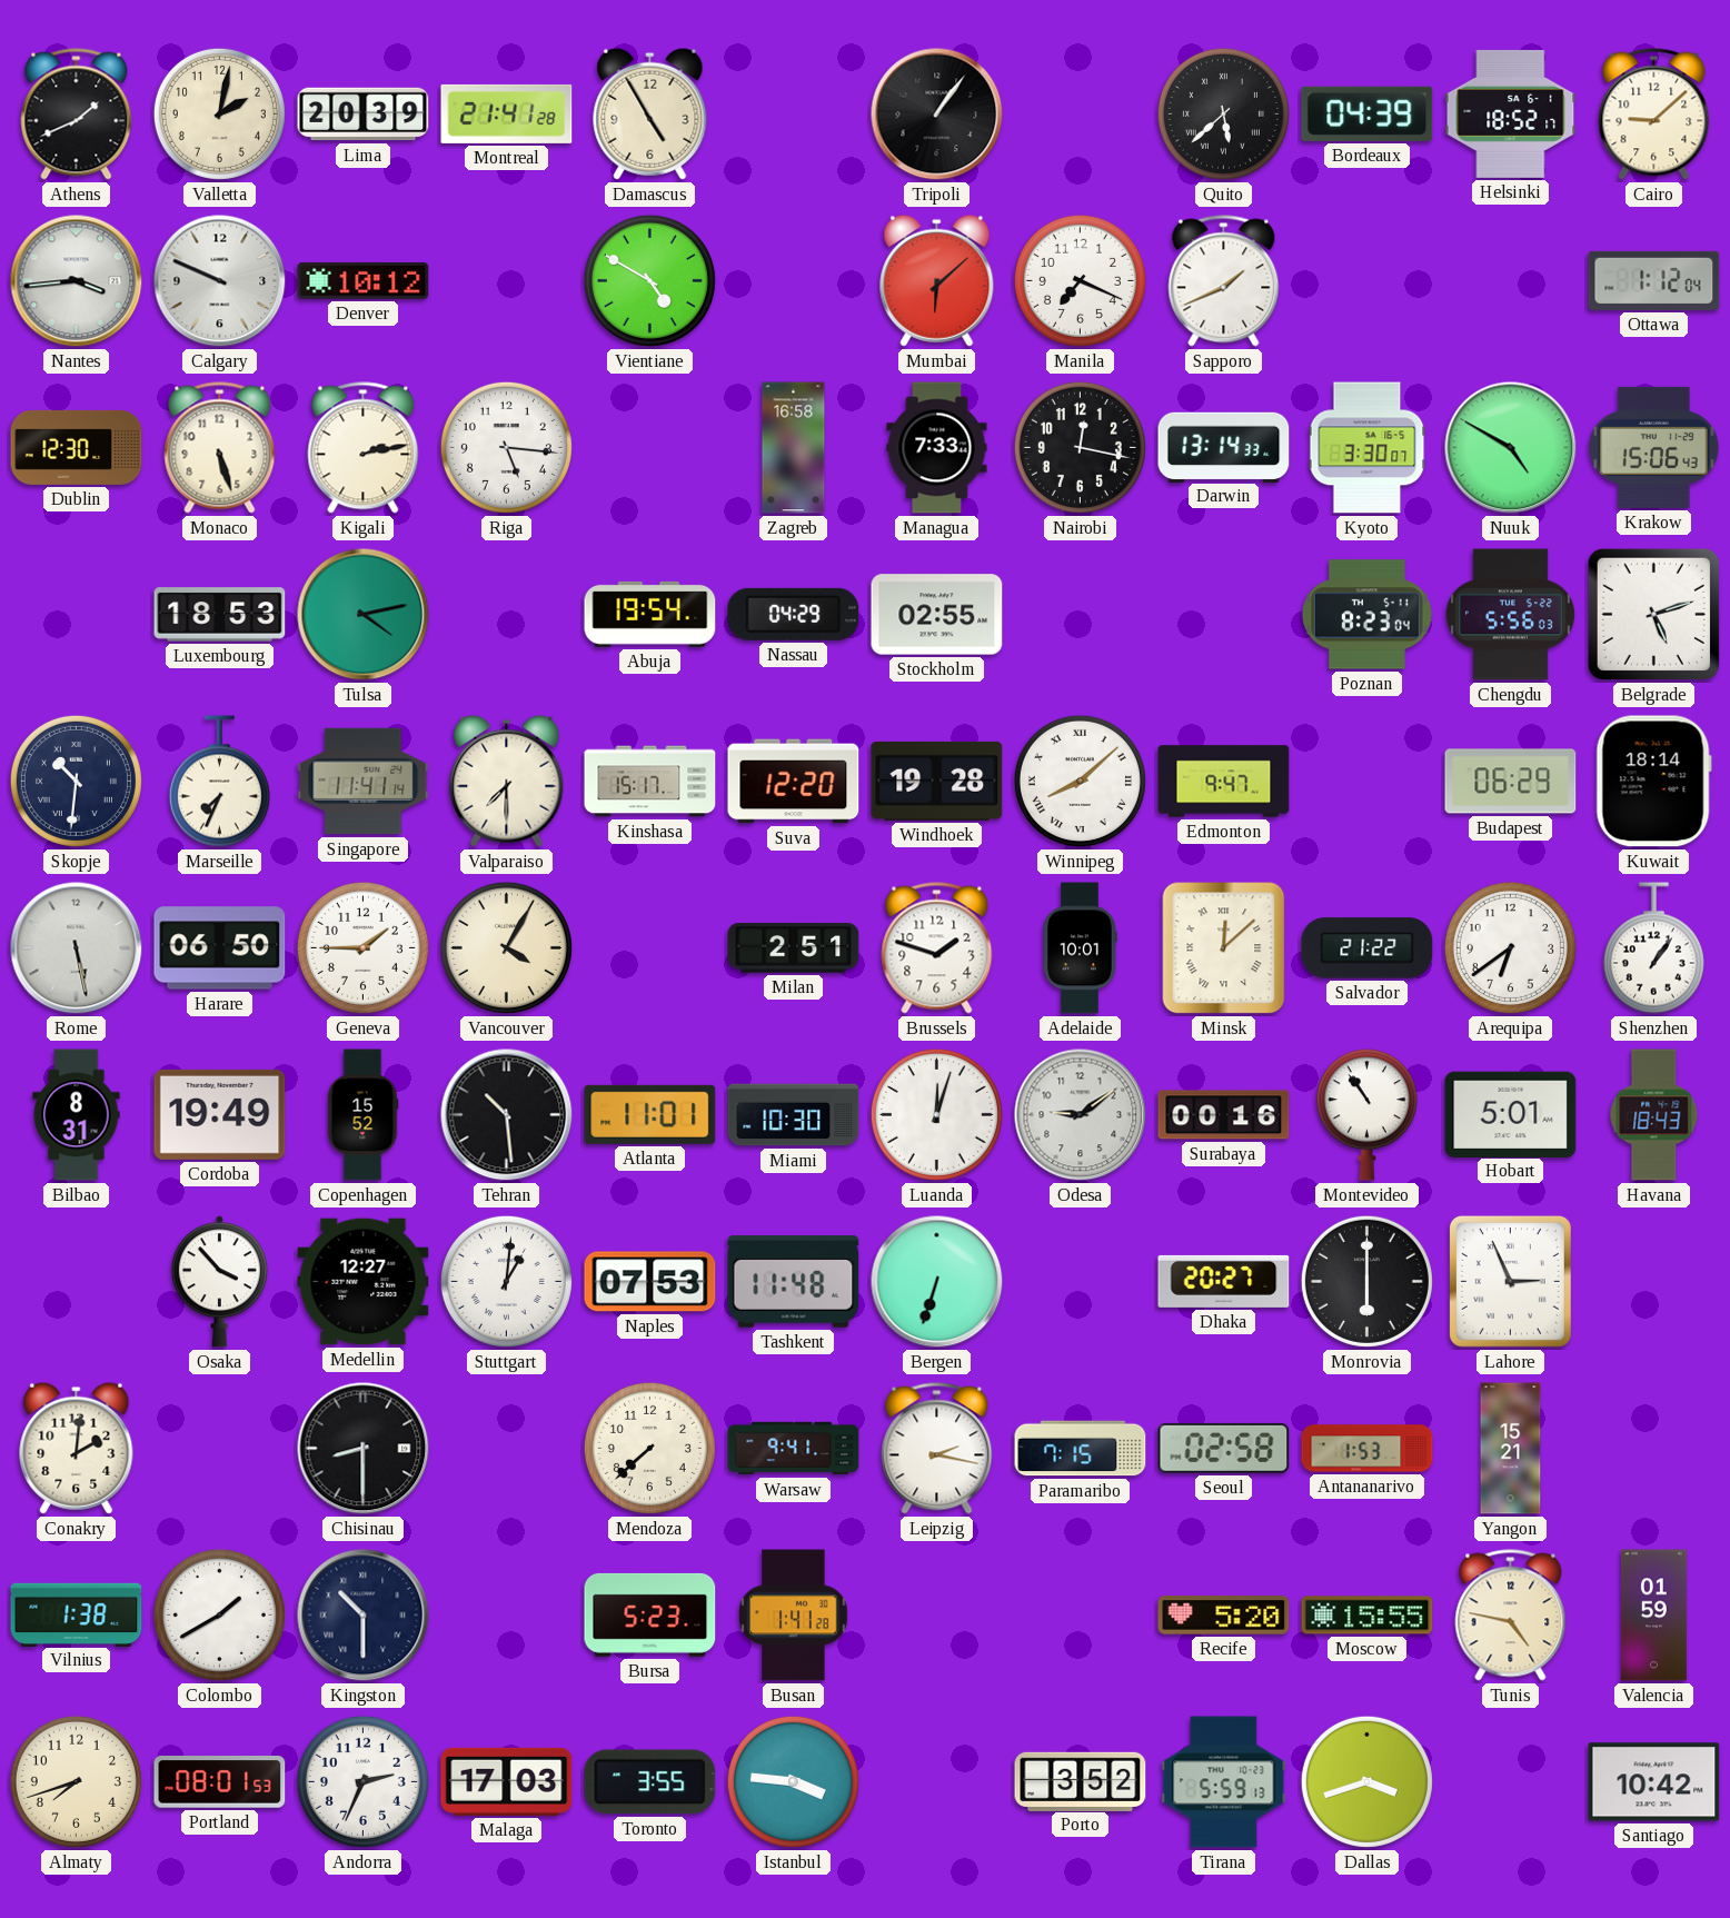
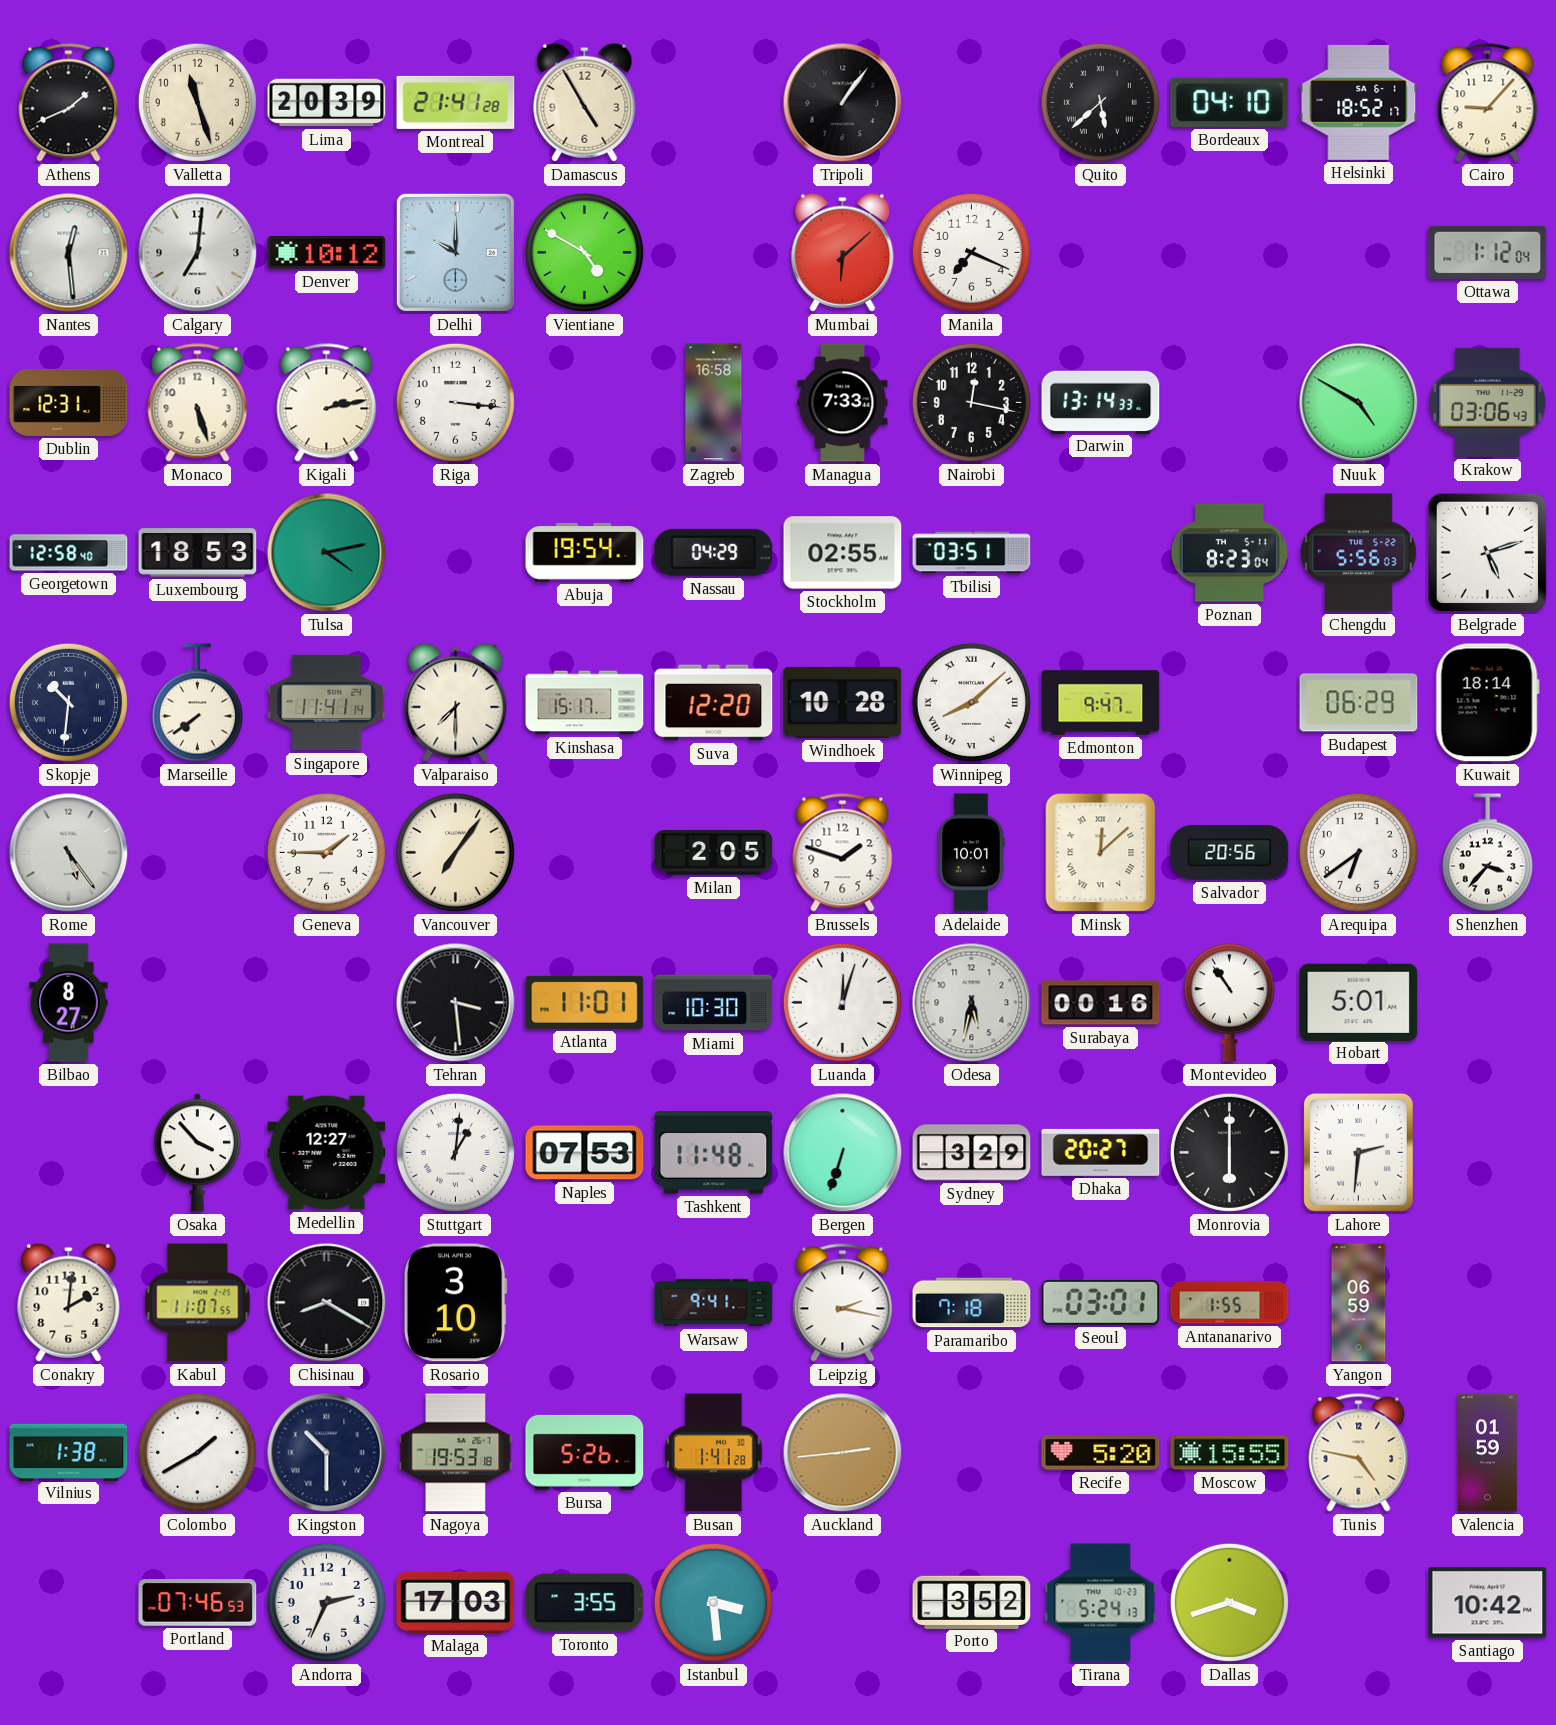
Valletta: 2:02 -> 11:27 (197, 102)
Bordeaux: 04:39 -> 04:10 (1230, 102)
Cairo: 9:08 -> 9:07 (1488, 103)
Nantes: 3:44 -> 12:29 (69, 253)
Calgary: 9:49 -> 7:01 (198, 253)
Delhi: none -> 10:00 (455, 252)
Sapporo: 1:41 -> none (1224, 281)
Dublin: 12:30 -> 12:31 (69, 402)
Riga: 5:16 -> 3:16 (455, 402)
Kyoto: 3:30 -> none (1368, 448)
Krakow: 15:06 -> 03:06 (1488, 402)
Georgetown: none -> 12:58 (69, 553)
Tbilisi: none -> 03:51 (972, 553)
Marseille: 7:34 -> 7:39 (197, 703)
Windhoek: 19:28 -> 10:28 (843, 702)
Rome: 5:28 -> 5:24 (69, 853)
Harare: 06:50 -> none (220, 948)
Vancouver: 4:05 -> 7:06 (455, 852)
Milan: 2:51 -> 2:05 (714, 853)
Salvador: 21:22 -> 20:56 (1230, 853)
Shenzhen: 1:06 -> 3:37 (1487, 853)
Bilbao: 8:31 -> 8:27 (69, 1003)
Cordoba: 19:49 -> none (220, 1114)
Copenhagen: 15:52 -> none (362, 1115)
Tehran: 10:29 -> 3:29 (456, 1003)
Odesa: 9:09 -> 5:32 (972, 1003)
Havana: 18:43 -> none (1654, 1115)
Sydney: none -> 3:29 (972, 1153)
Lahore: 2:56 -> 2:31 (1358, 1152)
Kabul: none -> 11:07 (198, 1303)
Chisinau: 8:30 -> 8:20 (327, 1303)
Rosario: none -> 3:10 (455, 1303)
Mendoza: 7:38 -> none (649, 1448)
Paramaribo: 7:15 -> 7:18 (972, 1303)
Seoul: 02:58 -> 03:01 (1101, 1302)
Antananarivo: 1:53 -> 1:55 (1230, 1303)
Yangon: 15:21 -> 06:59 (1359, 1303)
Nagoya: none -> 19:53 (456, 1453)
Bursa: 5:23 -> 5:26 (585, 1452)
Auckland: none -> 2:44 (843, 1453)
Almaty: 7:42 -> none (76, 1781)
Portland: 08:01 -> 07:46 (198, 1603)
Istanbul: 3:46 -> 3:29 (713, 1602)
Tirana: 5:59 -> 5:24 (1101, 1603)
